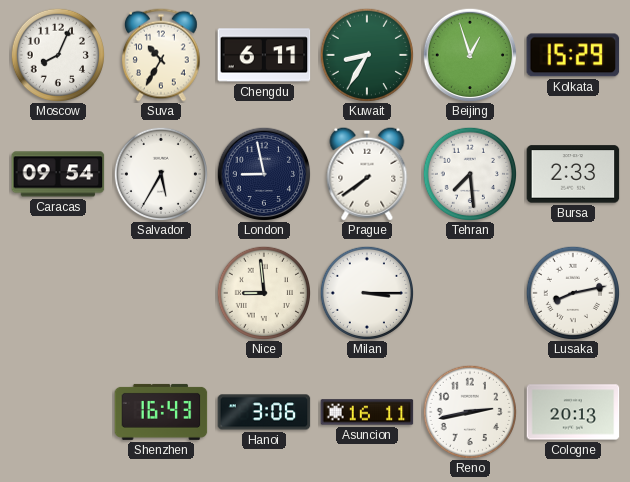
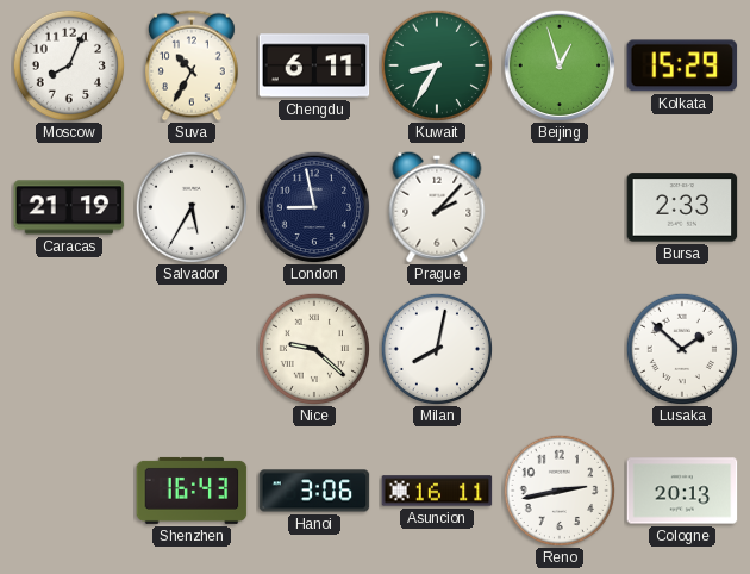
Caracas: 09:54 -> 21:19 (69, 207)
Prague: 7:39 -> 2:07 (437, 207)
Tehran: 7:29 -> none (469, 173)
Nice: 8:59 -> 9:22 (313, 348)
Milan: 3:15 -> 8:02 (436, 348)
Lusaka: 8:13 -> 1:52 (681, 348)
